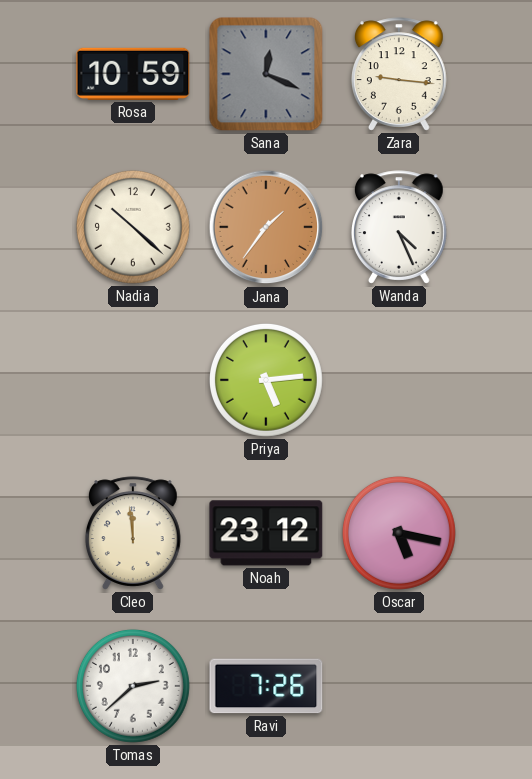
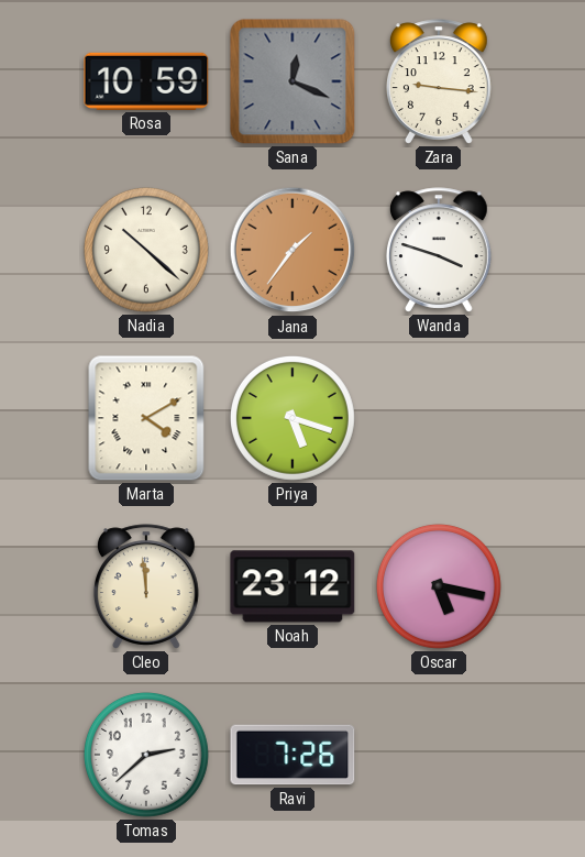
Wanda: 4:26 -> 3:48 (439, 250)
Marta: none -> 4:10 (146, 418)
Priya: 5:14 -> 5:18 (292, 418)
